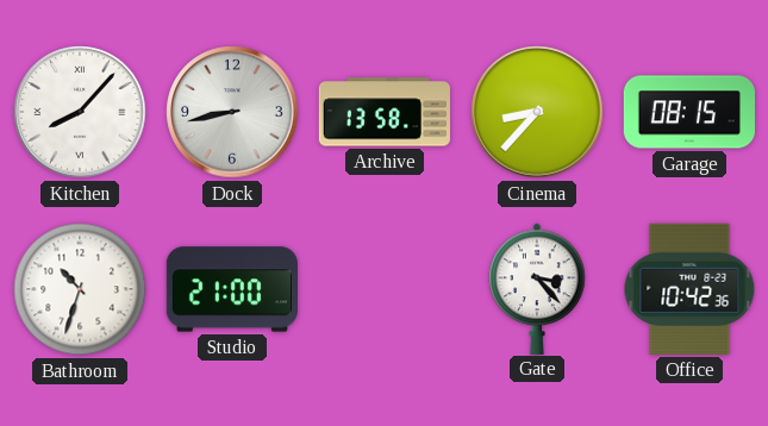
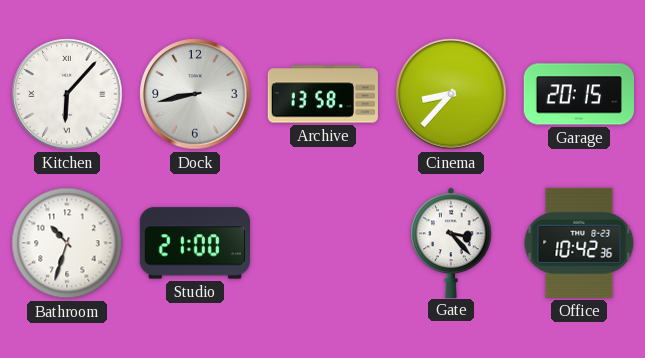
Kitchen: 8:07 -> 6:07 (67, 94)
Garage: 08:15 -> 20:15 (578, 94)
